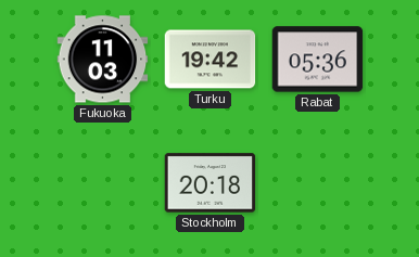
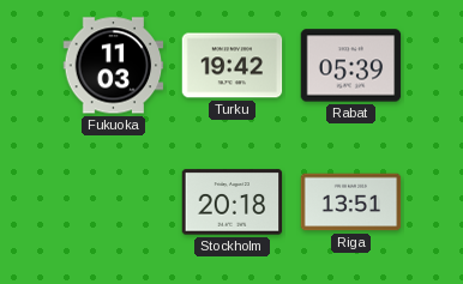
Rabat: 05:36 -> 05:39 (351, 66)
Riga: none -> 13:51 (351, 203)
